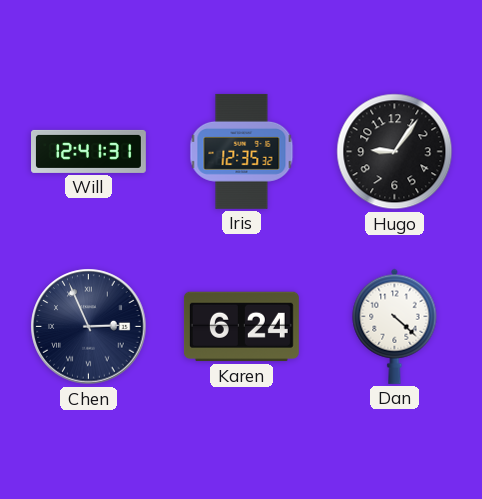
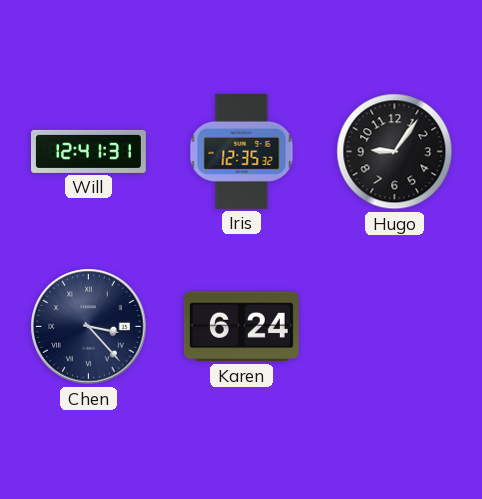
Chen: 2:56 -> 3:23 (89, 327)
Dan: 4:22 -> none (395, 326)
